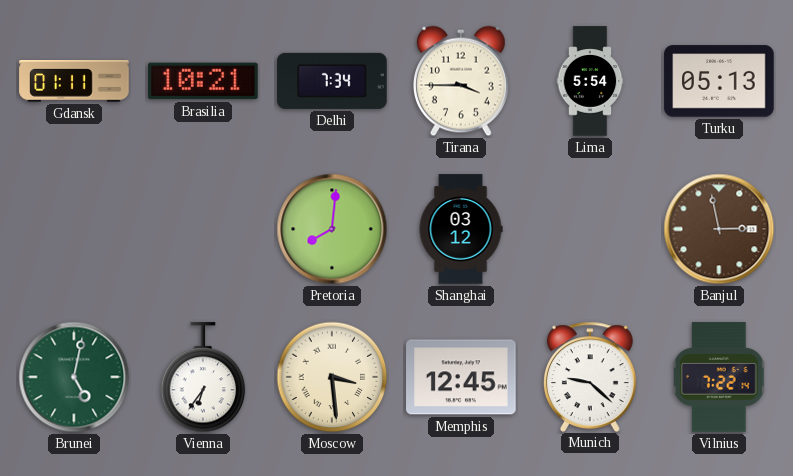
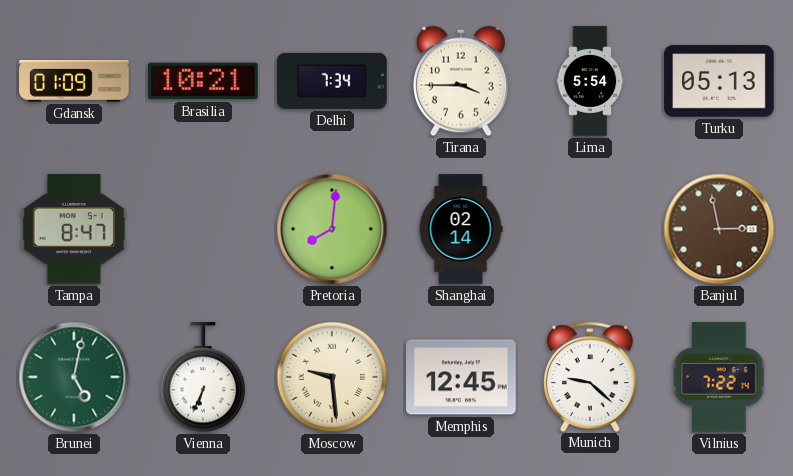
Gdansk: 01:11 -> 01:09 (74, 81)
Tampa: none -> 8:47 (74, 229)
Shanghai: 03:12 -> 02:14 (461, 229)
Vienna: 6:36 -> 6:34 (203, 378)
Moscow: 3:29 -> 9:29 (332, 377)
